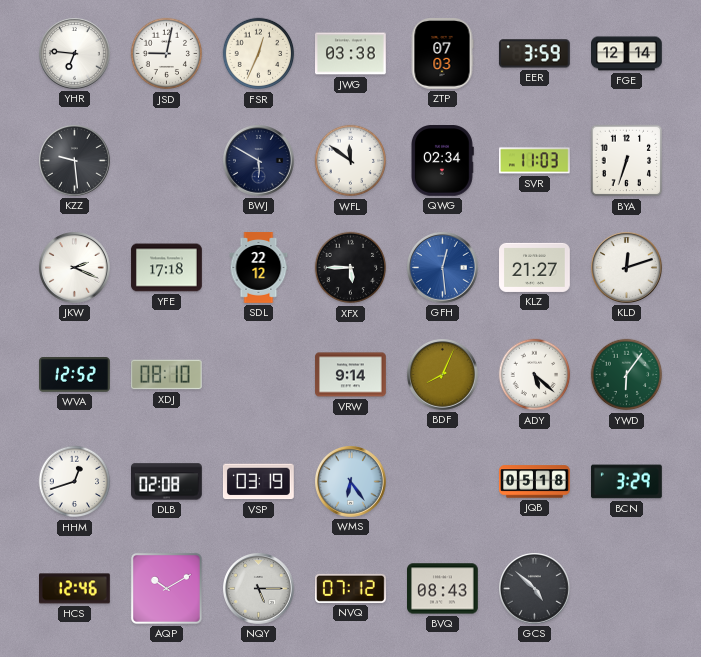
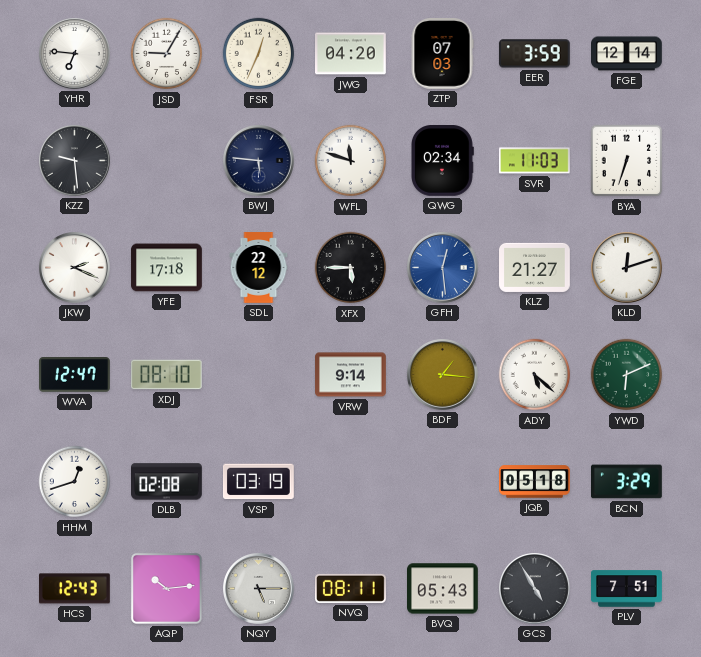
JSD: 9:02 -> 9:05 (167, 54)
JWG: 03:38 -> 04:20 (351, 54)
BWJ: 5:50 -> 5:46 (259, 161)
WFL: 11:51 -> 11:48 (351, 161)
WVA: 12:52 -> 12:47 (75, 375)
BDF: 8:04 -> 1:16 (443, 375)
YWD: 6:06 -> 6:11 (627, 375)
WMS: 6:24 -> none (351, 482)
HCS: 12:46 -> 12:43 (75, 589)
AQP: 10:10 -> 10:14 (166, 588)
NVQ: 07:12 -> 08:11 (351, 588)
BVQ: 08:43 -> 05:43 (443, 589)
GCS: 4:52 -> 4:55 (535, 589)
PLV: none -> 7:51 (627, 589)
